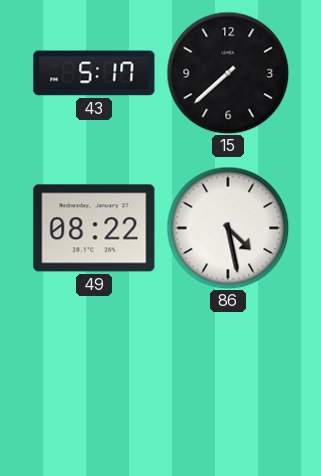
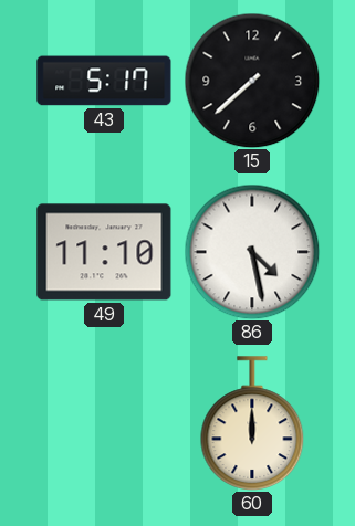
49: 08:22 -> 11:10 (104, 252)
60: none -> 12:00 (252, 423)
